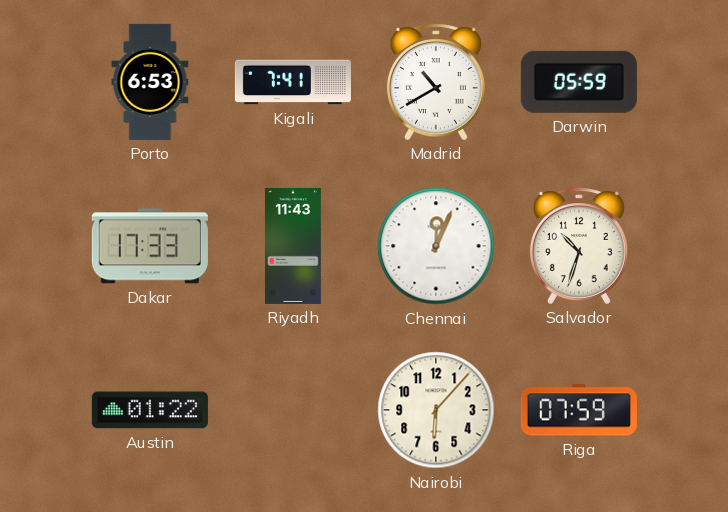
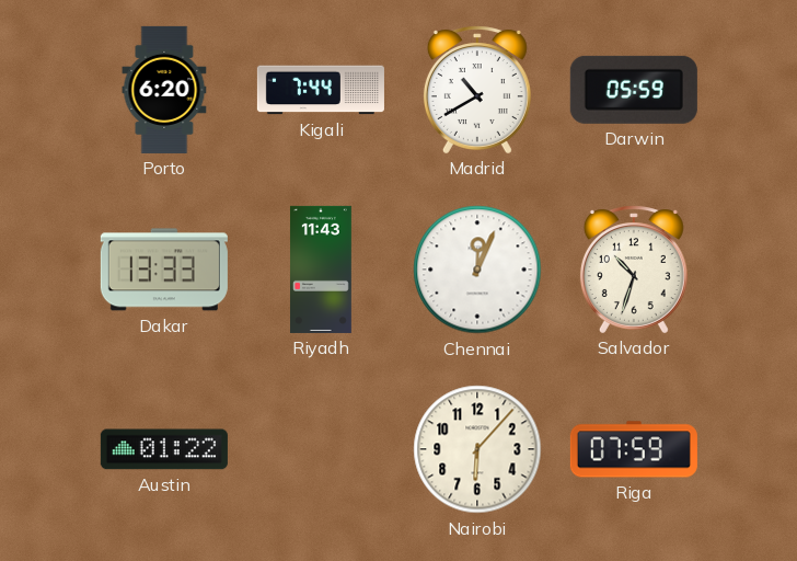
Porto: 6:53 -> 6:20 (164, 90)
Kigali: 7:41 -> 7:44 (321, 90)
Dakar: 17:33 -> 13:33 (164, 270)
